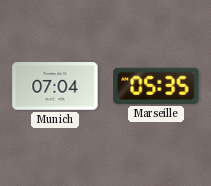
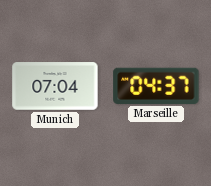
Marseille: 05:35 -> 04:37 (156, 86)
